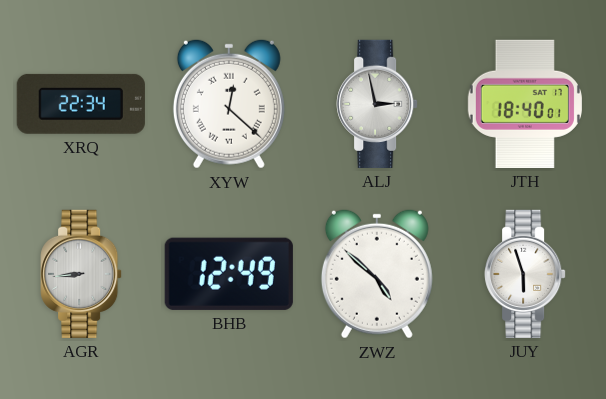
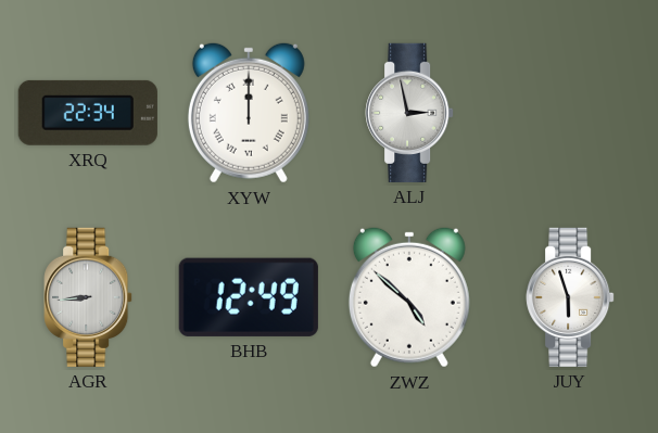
XYW: 12:22 -> 12:00 (249, 113)
JTH: 18:40 -> none (525, 104)
